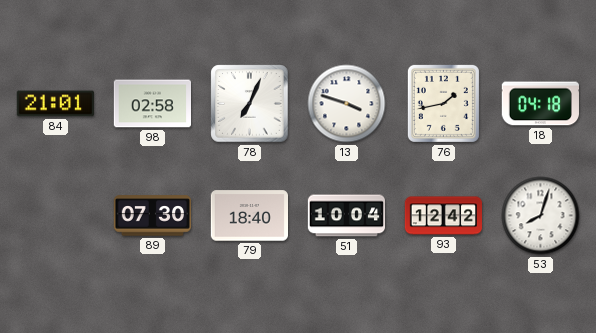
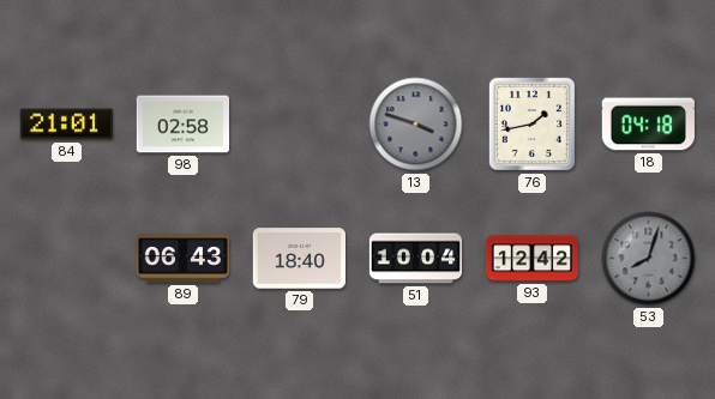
78: 7:04 -> none (250, 104)
13 dial: white -> grey (416, 125)
89: 07:30 -> 06:43 (182, 259)
53 dial: white -> grey (649, 259)
